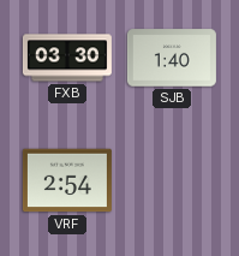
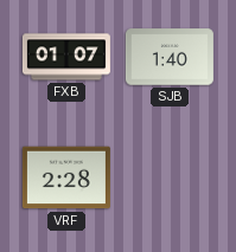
FXB: 03:30 -> 01:07 (66, 57)
VRF: 2:54 -> 2:28 (66, 177)
